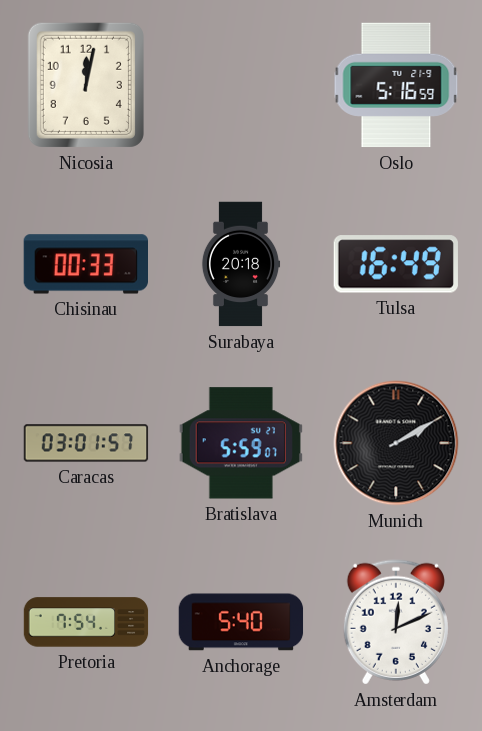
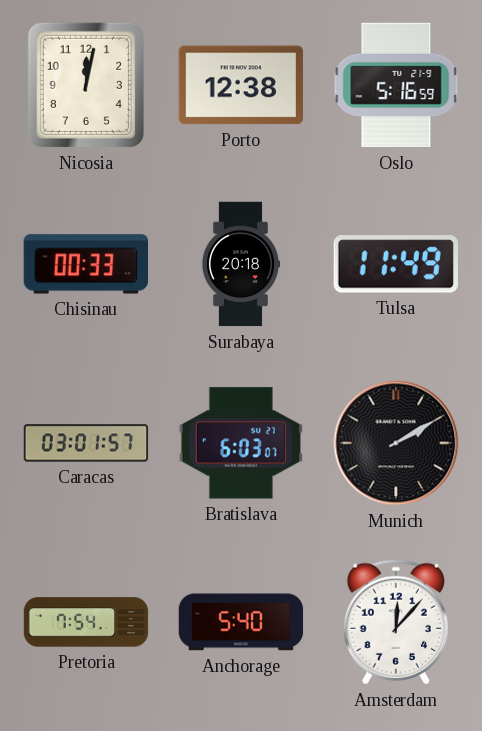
Porto: none -> 12:38 (240, 85)
Tulsa: 16:49 -> 11:49 (396, 264)
Bratislava: 5:59 -> 6:03 (241, 443)
Amsterdam: 12:11 -> 12:07 (396, 622)
